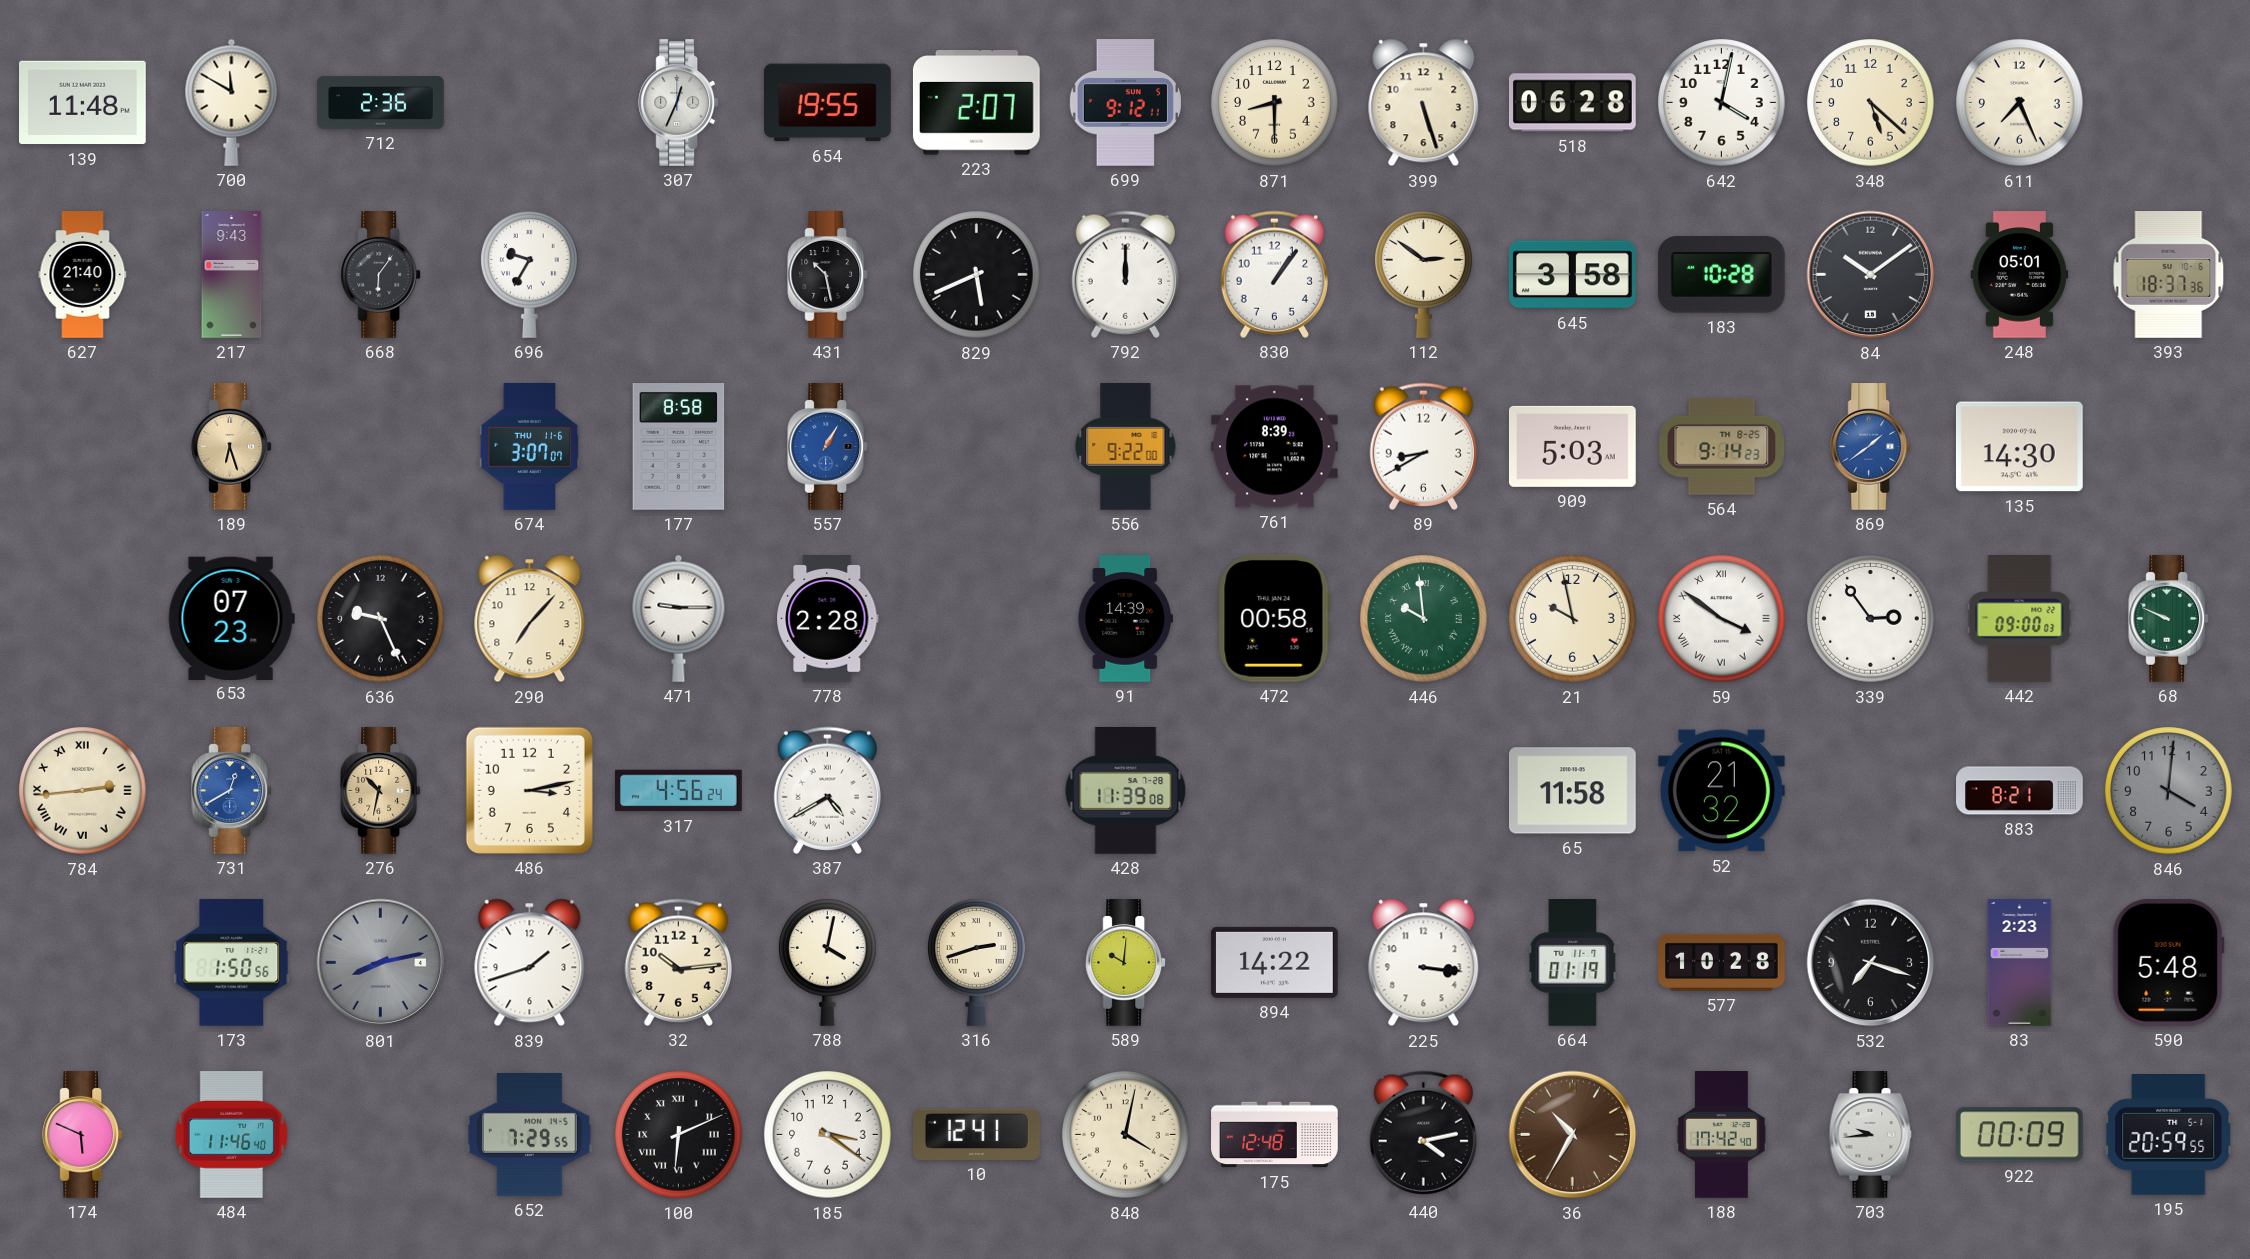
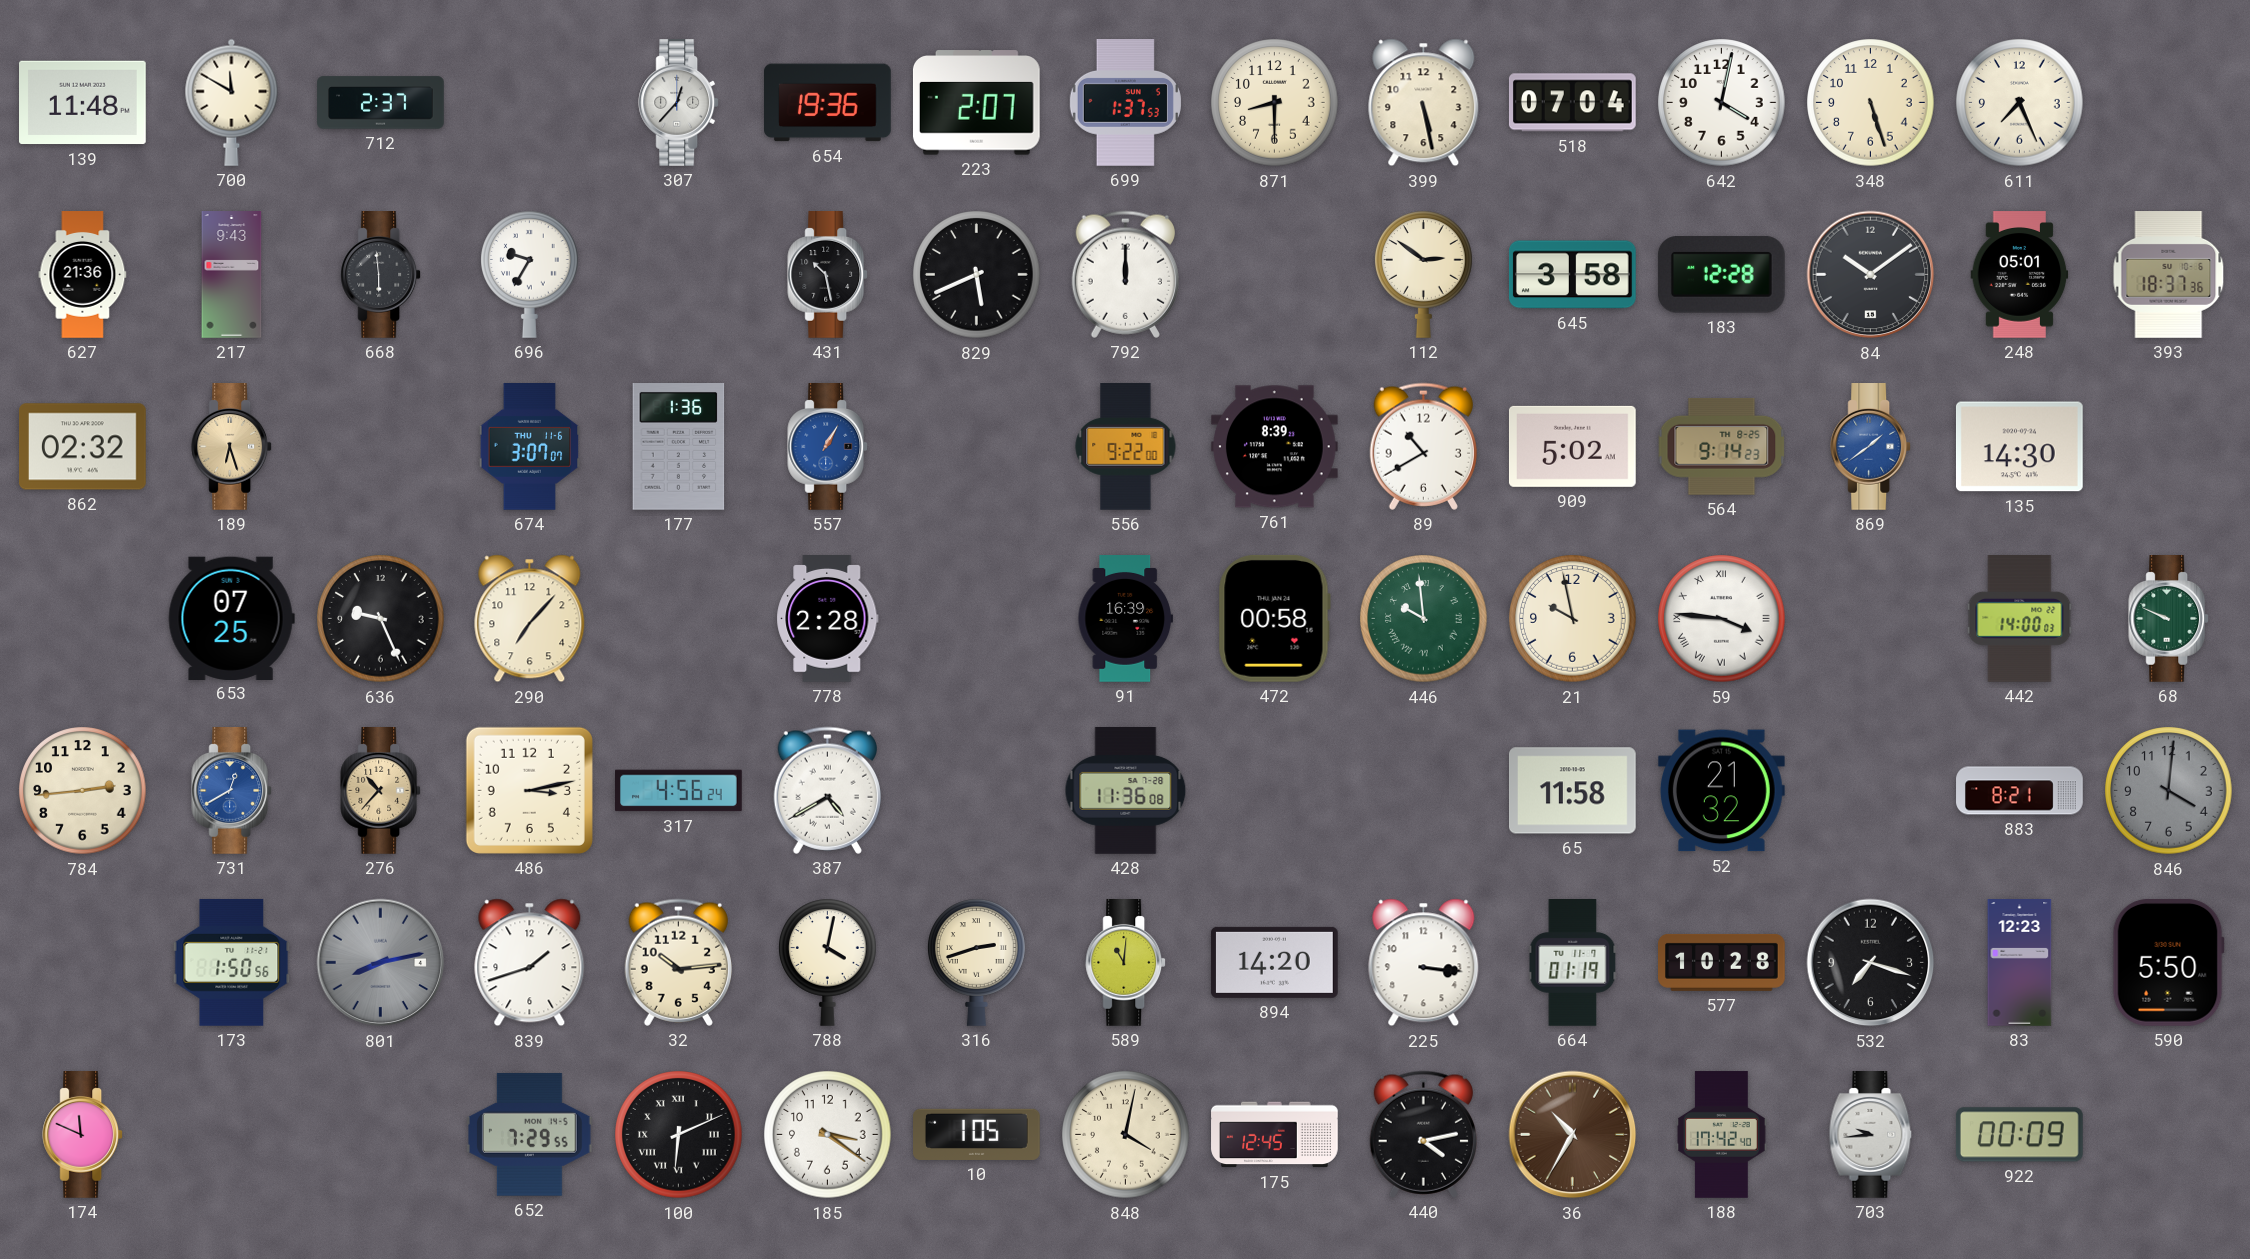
712: 2:36 -> 2:37 (381, 103)
307: 12:34 -> 12:37 (679, 103)
654: 19:55 -> 19:36 (828, 103)
699: 9:12 -> 1:37 (1125, 103)
399: 5:27 -> 5:28 (1424, 103)
518: 06:28 -> 07:04 (1572, 103)
348: 5:22 -> 5:27 (1871, 103)
627: 21:40 -> 21:36 (83, 275)
668: 6:06 -> 5:59 (381, 275)
830: 1:06 -> none (1274, 274)
183: 10:28 -> 12:28 (1721, 275)
862: none -> 02:32 (83, 447)
177: 8:58 -> 1:36 (679, 447)
89: 8:40 -> 10:40 (1423, 446)
909: 5:03 -> 5:02 (1572, 446)
653: 07:23 -> 07:25 (231, 618)
471: 9:15 -> none (679, 618)
91: 14:39 -> 16:39 (1125, 619)
59: 3:51 -> 3:46 (1722, 619)
339: 2:54 -> none (1871, 619)
442: 09:00 -> 14:00 (2020, 619)
784 numerals: Roman -> Arabic (83, 791)
276: 10:32 -> 10:37 (381, 791)
428: 11:39 -> 11:36 (1126, 791)
589: 10:01 -> 11:01 (1126, 963)
894: 14:22 -> 14:20 (1275, 962)
83: 2:23 -> 12:23 (2020, 963)
590: 5:48 -> 5:50 (2168, 962)
174: 5:49 -> 11:49 (83, 1135)
484: 11:46 -> none (232, 1135)
10: 12:41 -> 1:05 (977, 1134)
175: 12:48 -> 12:45 (1275, 1135)
195: 20:59 -> none (2169, 1135)
